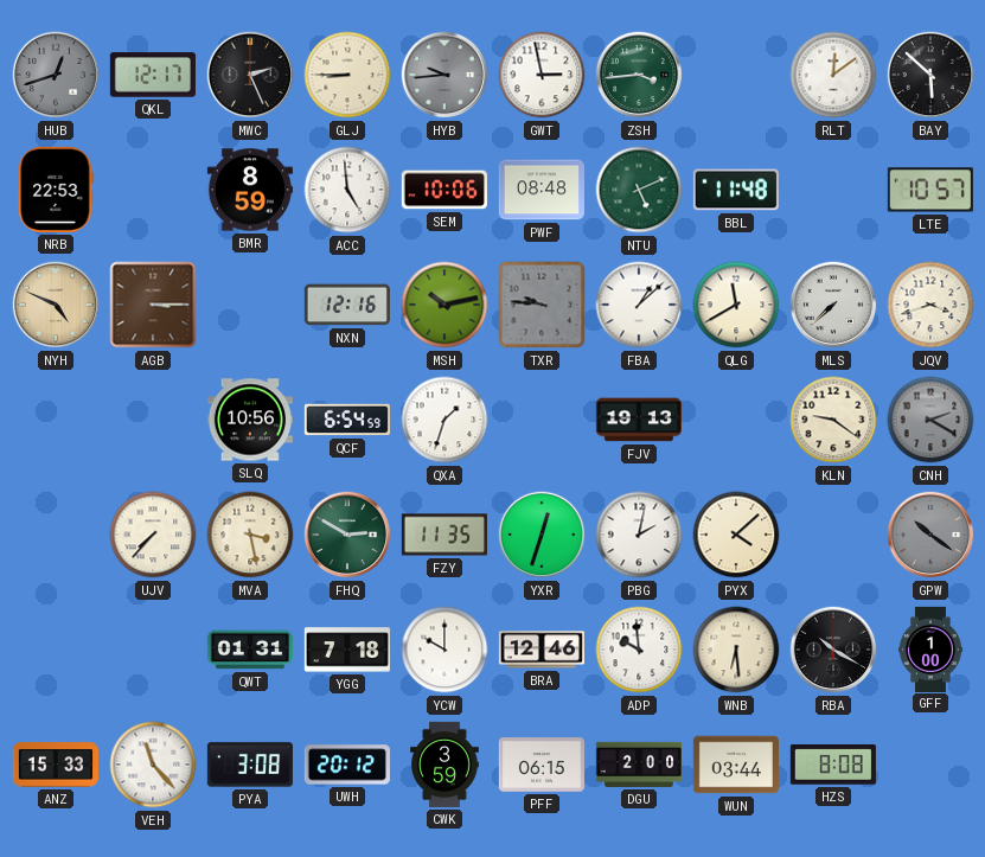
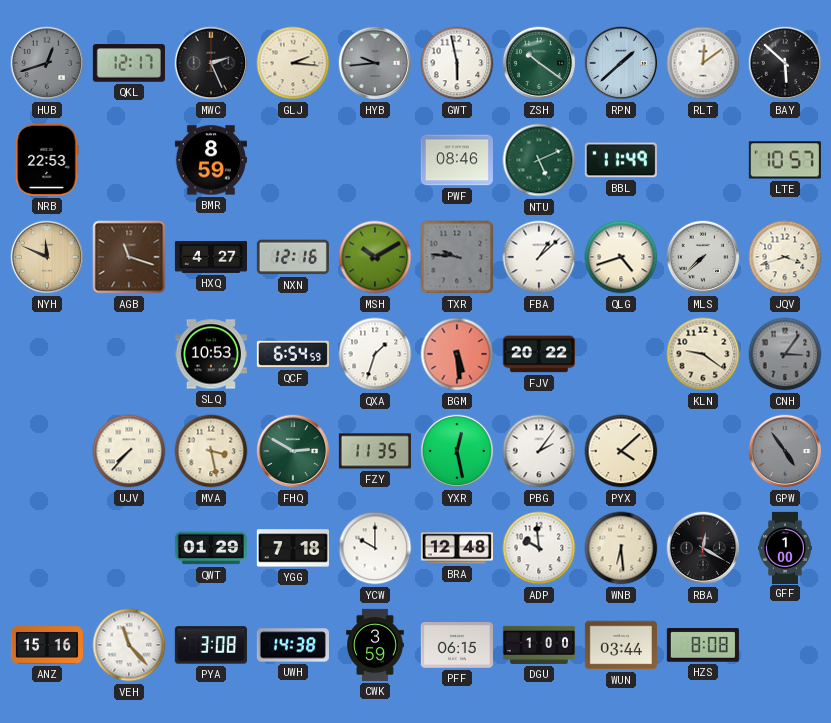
GLJ: 8:45 -> 2:16 (293, 63)
GWT: 2:58 -> 5:58 (457, 63)
ZSH: 3:44 -> 10:21 (539, 63)
RPN: none -> 1:38 (621, 63)
ACC: 4:59 -> none (347, 190)
SEM: 10:06 -> none (444, 190)
PWF: 08:48 -> 08:46 (457, 160)
BBL: 11:48 -> 11:49 (621, 160)
NYH: 4:49 -> 11:49 (47, 257)
AGB: 3:15 -> 11:18 (129, 257)
HXQ: none -> 4:27 (211, 258)
MSH: 10:13 -> 10:10 (375, 257)
QLG: 11:40 -> 4:42 (621, 257)
SLQ: 10:56 -> 10:53 (211, 354)
BGM: none -> 5:29 (457, 354)
FJV: 19:13 -> 20:22 (539, 354)
CNH: 2:20 -> 3:06 (785, 354)
YXR: 12:33 -> 12:28 (457, 451)
PBG: 2:02 -> 2:06 (539, 451)
GPW: 10:21 -> 4:54 (785, 451)
QWT: 01:31 -> 01:29 (211, 548)
BRA: 12:46 -> 12:48 (457, 548)
RBA: 10:20 -> 12:20 (703, 548)
ANZ: 15:33 -> 15:16 (46, 645)
UWH: 20:12 -> 14:38 (293, 645)
DGU: 2:00 -> 1:00 (539, 645)
